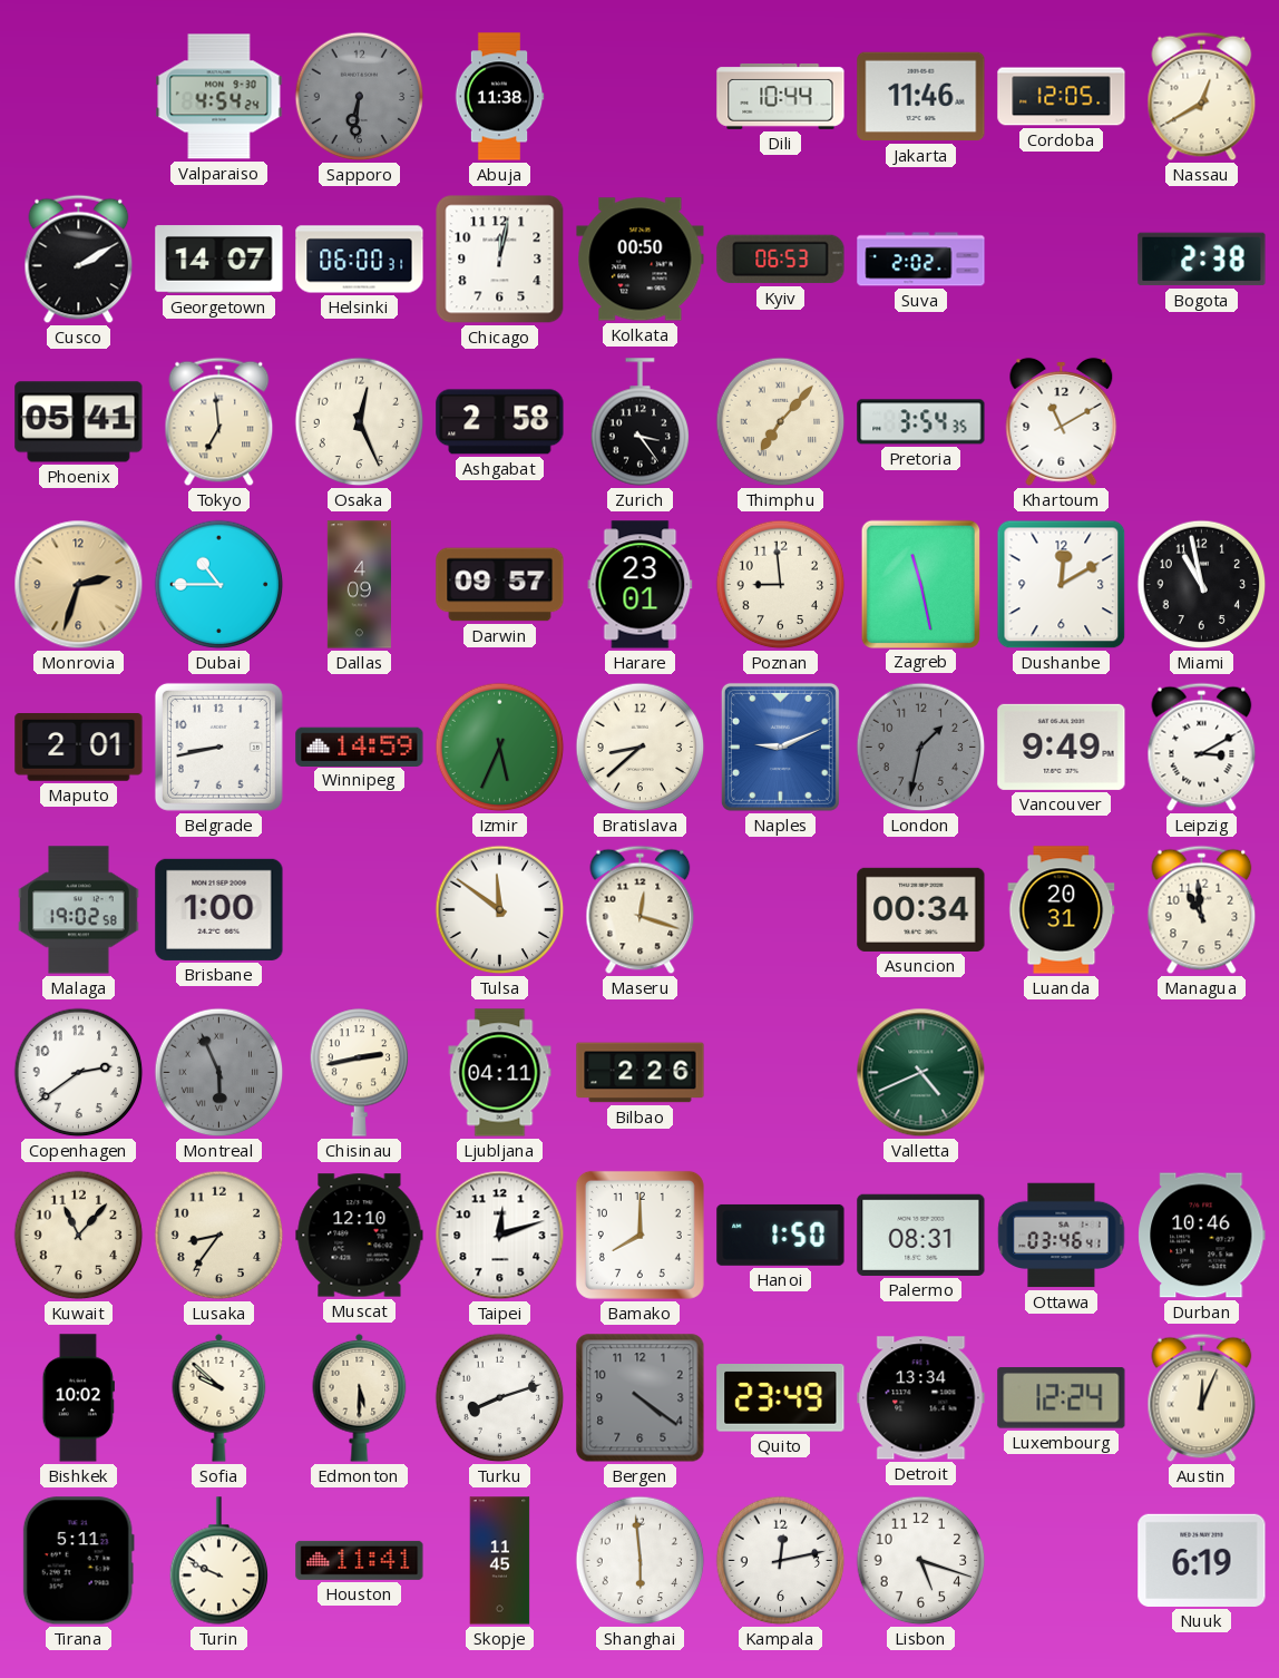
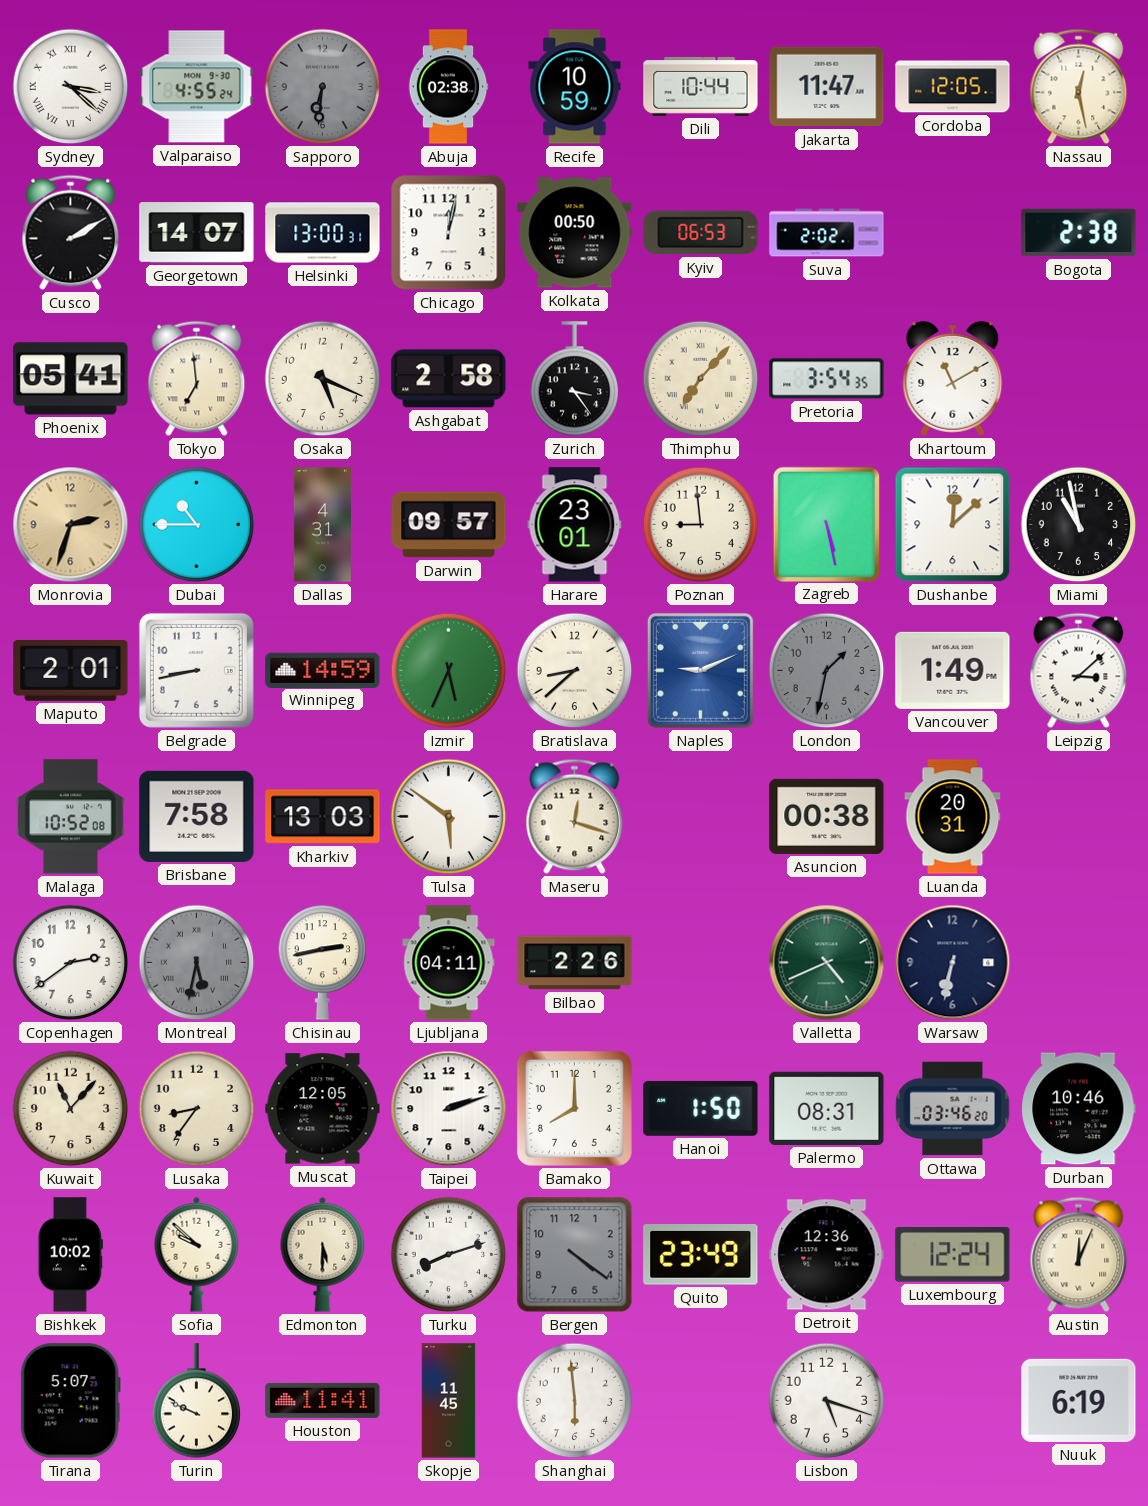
Sydney: none -> 3:22 (71, 87)
Valparaiso: 4:54 -> 4:55 (197, 87)
Abuja: 11:38 -> 02:38 (448, 87)
Recife: none -> 10:59 (575, 87)
Jakarta: 11:46 -> 11:47 (827, 87)
Nassau: 12:40 -> 12:28 (1079, 87)
Helsinki: 06:00 -> 13:00 (323, 233)
Osaka: 12:26 -> 5:19 (323, 379)
Dallas: 4:09 -> 4:31 (322, 525)
Zagreb: 11:28 -> 5:28 (826, 524)
Dushanbe: 12:10 -> 12:08 (953, 525)
Vancouver: 9:49 -> 1:49 (953, 670)
Leipzig: 3:10 -> 3:08 (1079, 671)
Malaga: 19:02 -> 10:52 (71, 817)
Brisbane: 1:00 -> 7:58 (197, 816)
Kharkiv: none -> 13:03 (323, 817)
Tulsa: 11:51 -> 5:51 (449, 817)
Asuncion: 00:34 -> 00:38 (827, 816)
Managua: 10:59 -> none (1202, 910)
Montreal: 5:56 -> 5:32 (197, 963)
Warsaw: none -> 6:32 (953, 963)
Muscat: 12:10 -> 12:05 (323, 1109)
Taipei: 12:12 -> 2:12 (449, 1109)
Ottawa: 03:46:41 -> 03:46:20 (953, 1109)
Detroit: 13:34 -> 12:36 (827, 1255)
Tirana: 5:11 -> 5:07 (70, 1401)
Kampala: 12:13 -> none (781, 1561)
